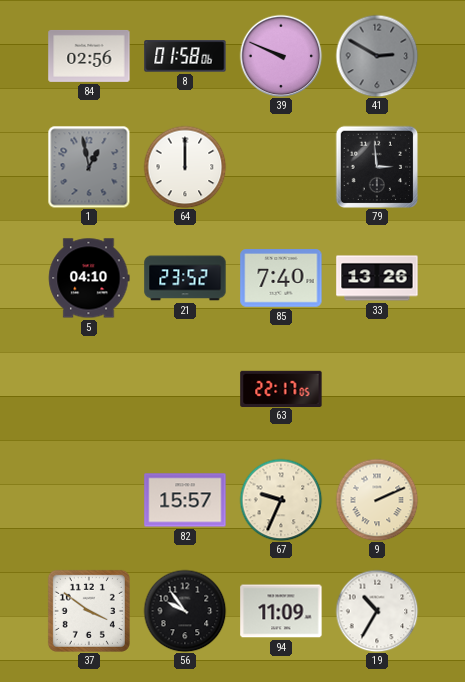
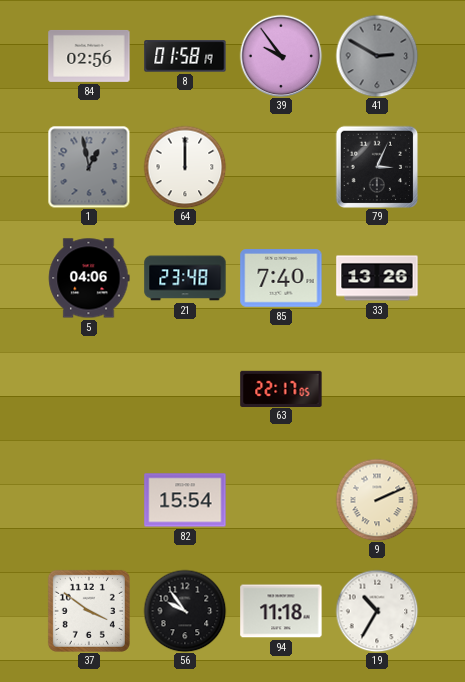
8: 01:58:06 -> 01:58:19 (185, 56)
39: 9:49 -> 9:54 (281, 56)
79: 2:59 -> 3:04 (377, 167)
5: 04:10 -> 04:06 (89, 278)
21: 23:52 -> 23:48 (185, 278)
82: 15:57 -> 15:54 (185, 500)
67: 9:34 -> none (281, 500)
94: 11:09 -> 11:18 (281, 611)
